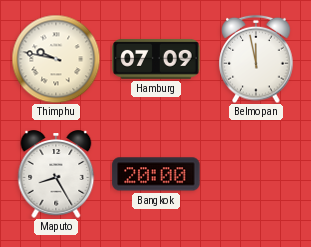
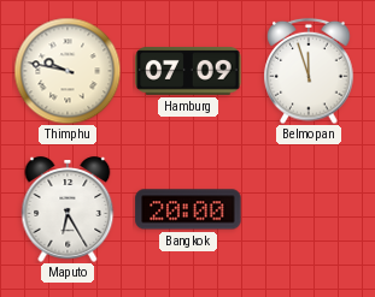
Belmopan: 11:58 -> 11:57 (309, 71)
Maputo: 8:25 -> 6:25 (68, 209)
